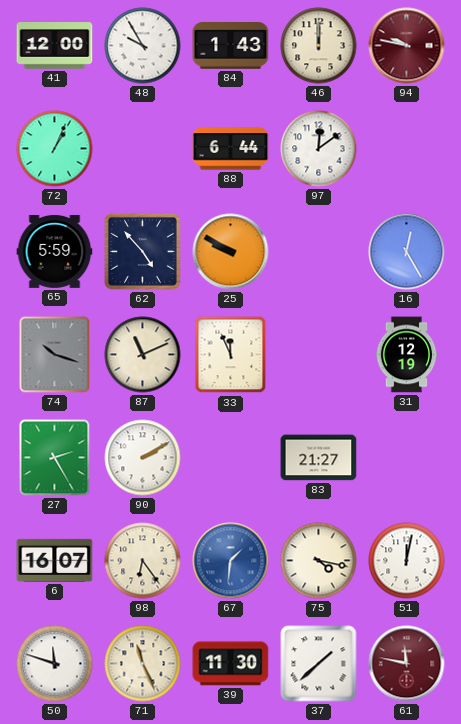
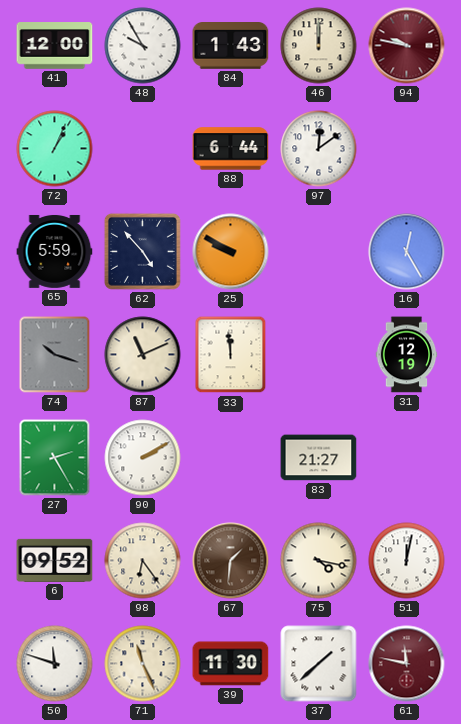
33: 11:56 -> 11:59 (231, 355)
6: 16:07 -> 09:52 (55, 560)
67 dial: blue -> brown (231, 561)
